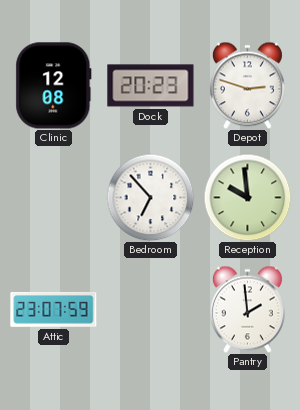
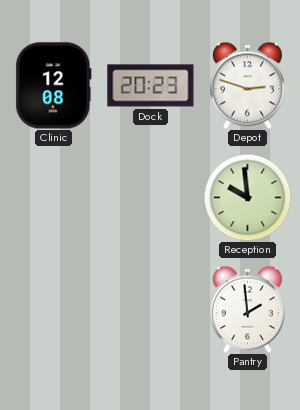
Bedroom: 6:53 -> none (150, 197)
Attic: 23:07 -> none (54, 309)
